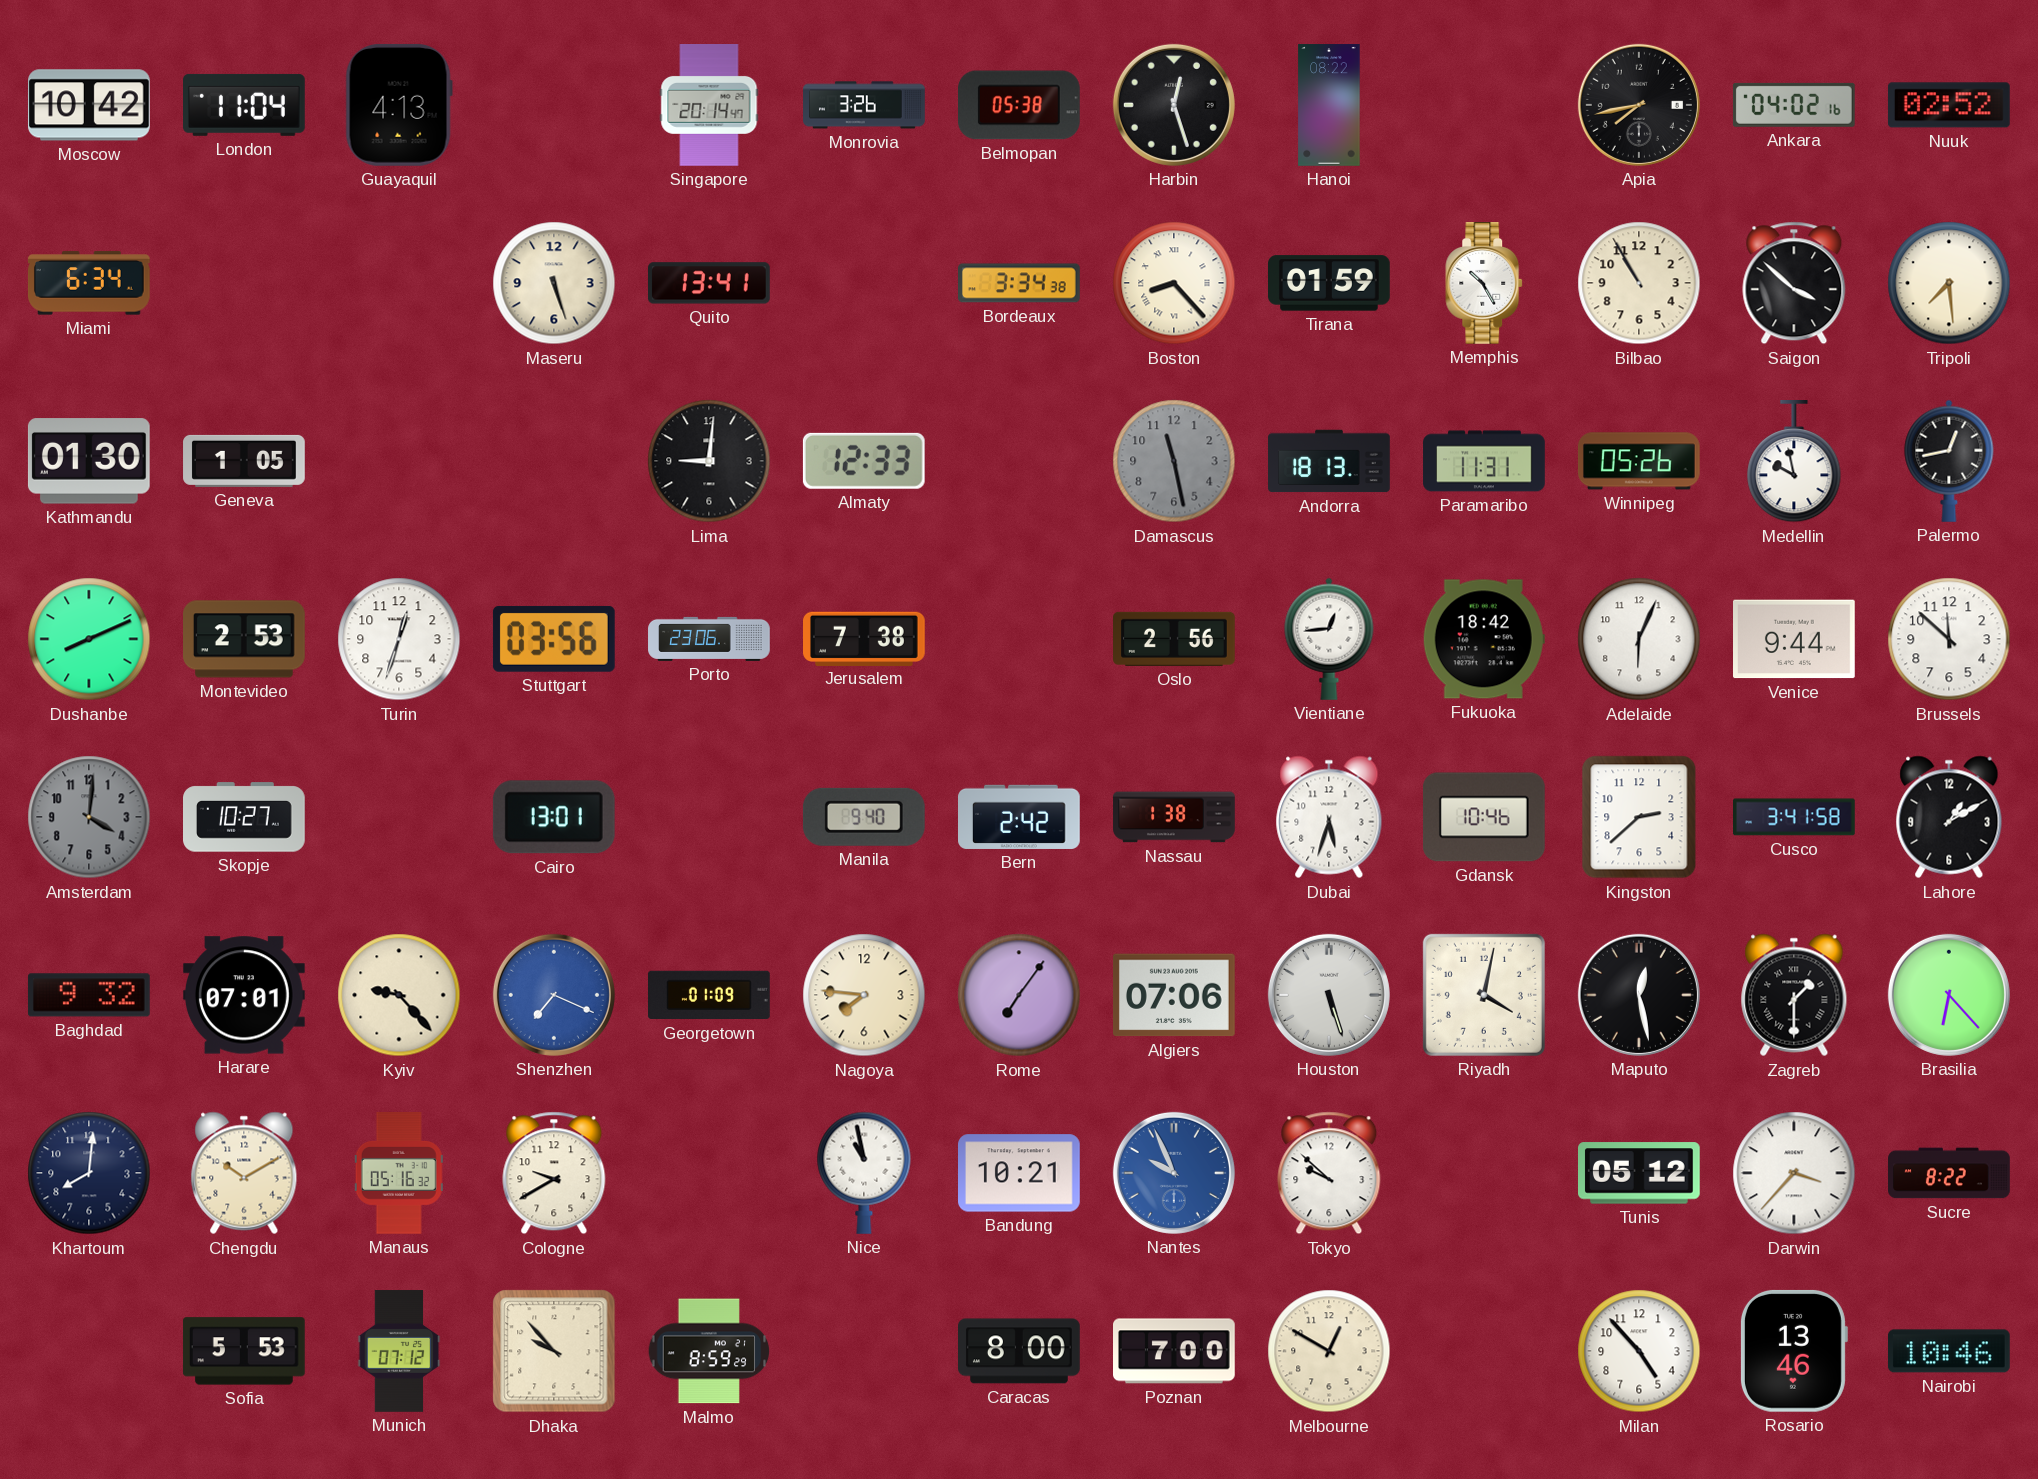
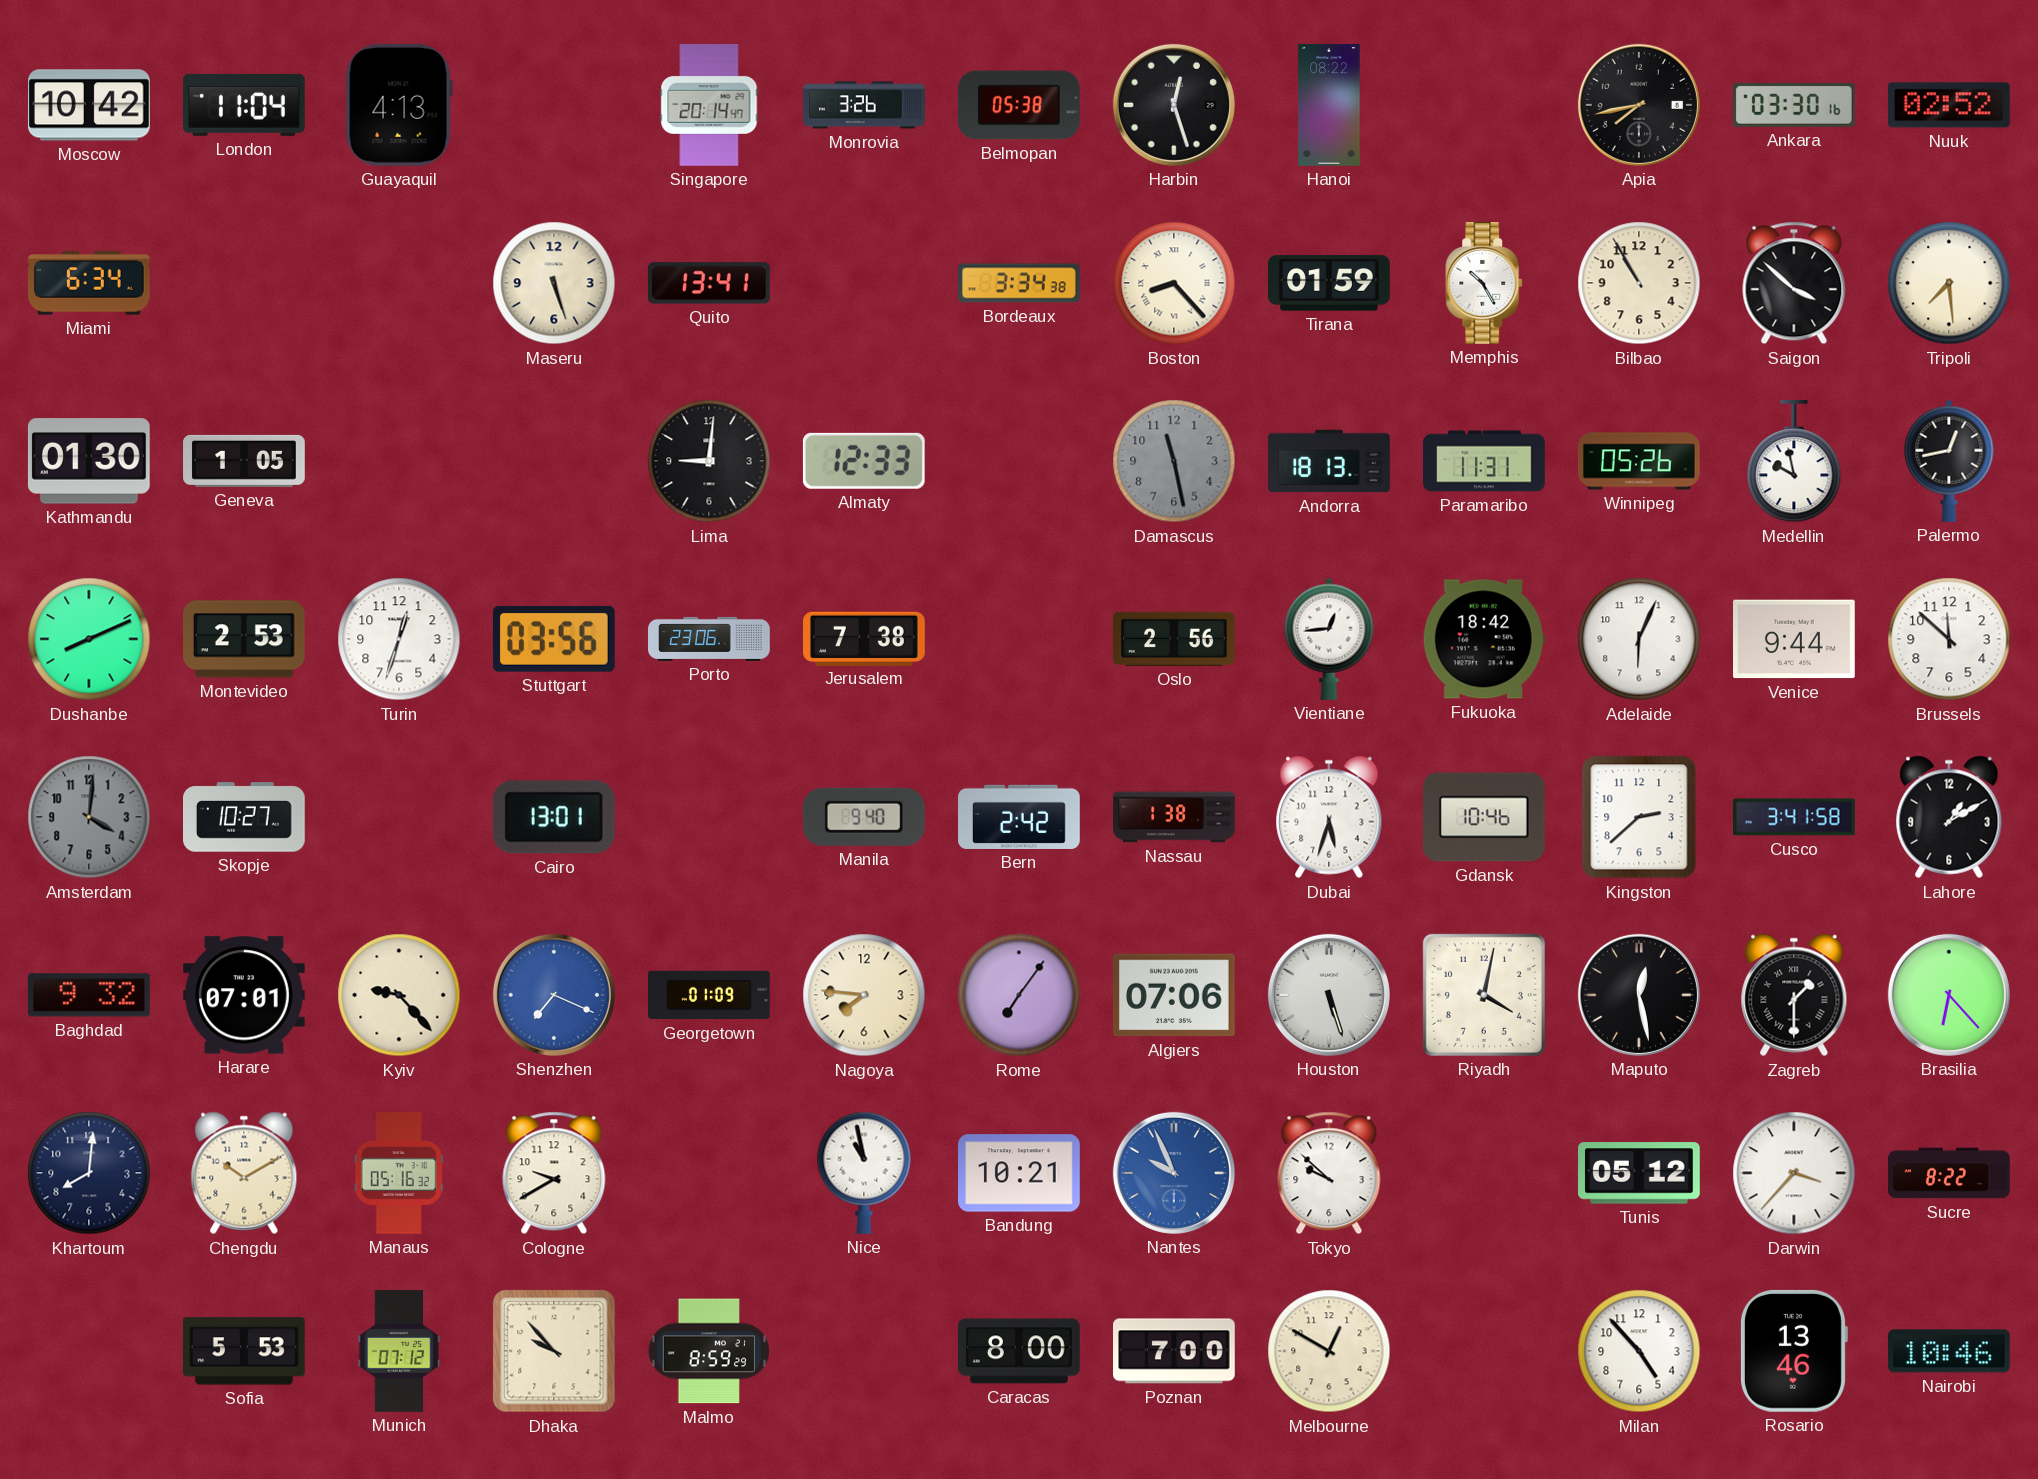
Ankara: 04:02 -> 03:30 (1794, 105)
